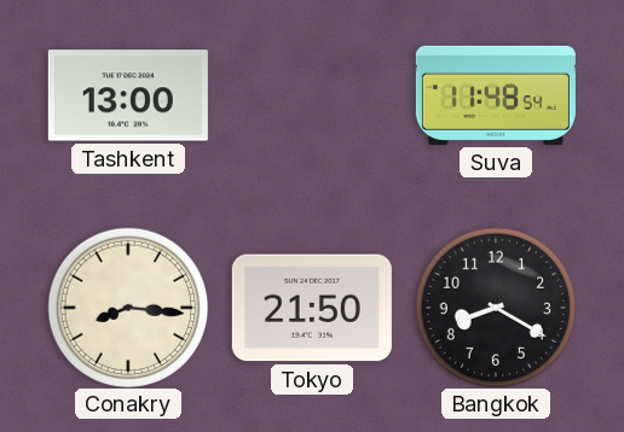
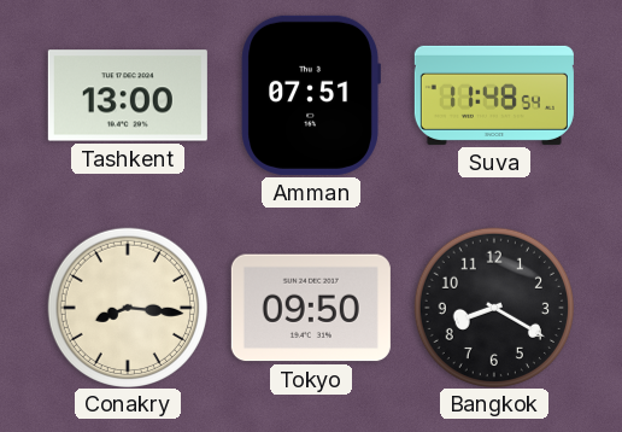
Amman: none -> 07:51 (311, 95)
Tokyo: 21:50 -> 09:50 (311, 308)
